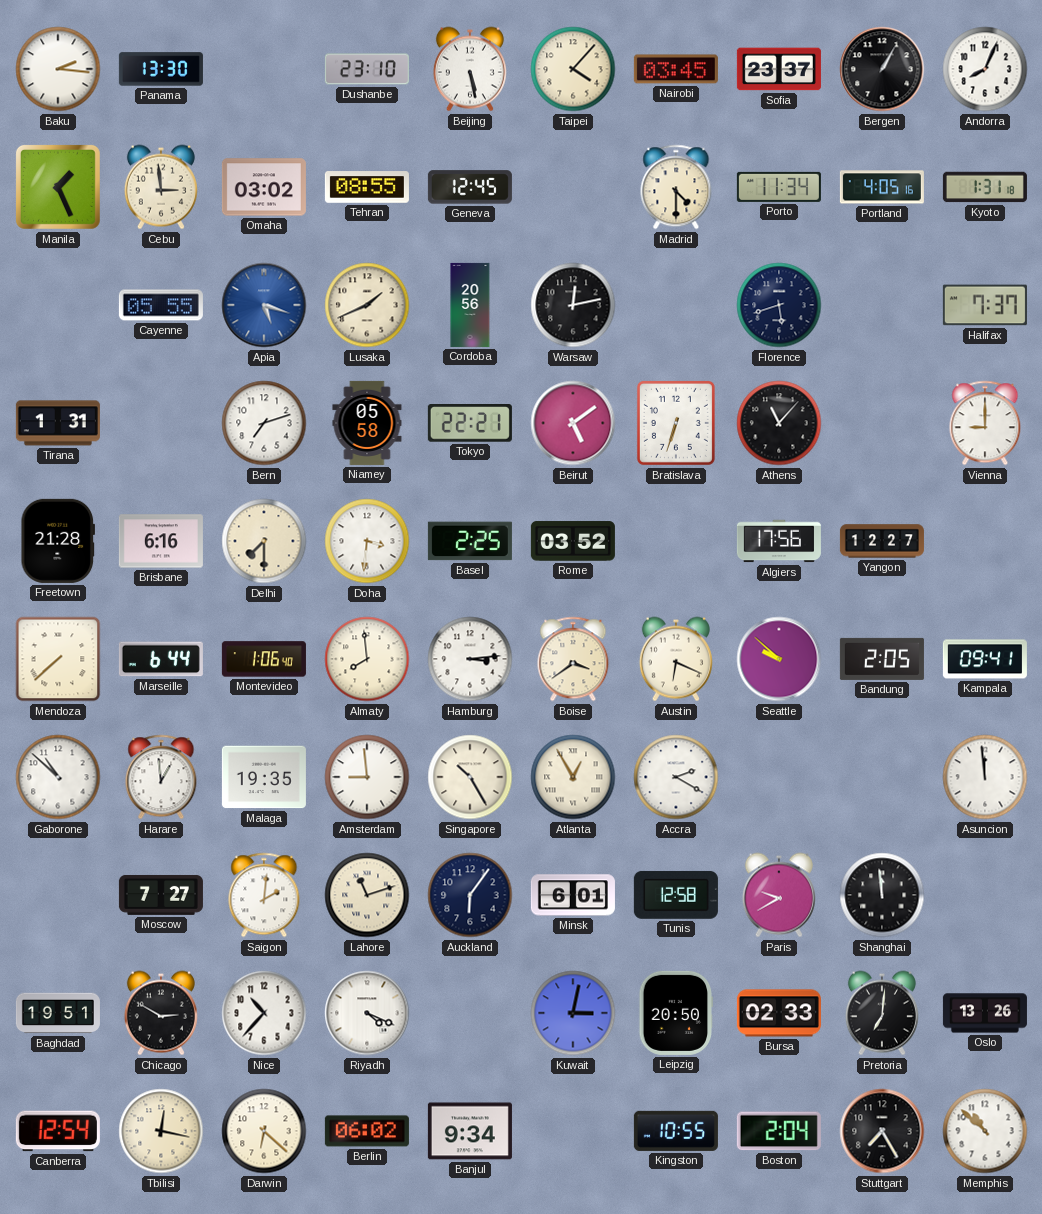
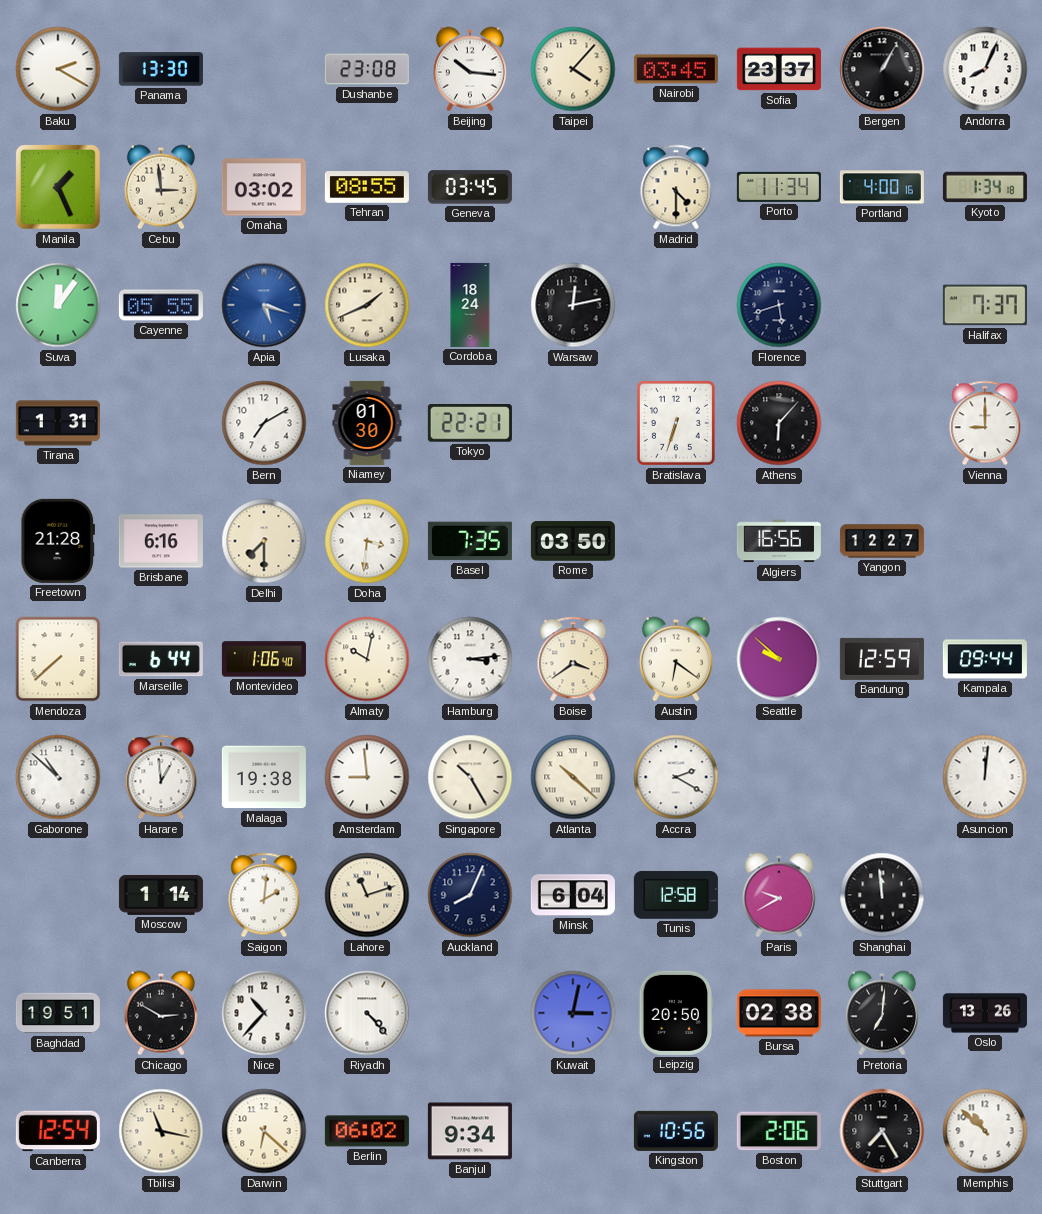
Baku: 2:16 -> 2:20 (58, 69)
Dushanbe: 23:10 -> 23:08 (367, 69)
Beijing: 5:28 -> 10:16 (470, 69)
Geneva: 12:45 -> 03:45 (470, 187)
Portland: 4:05 -> 4:00 (882, 187)
Kyoto: 1:31 -> 1:34 (985, 187)
Suva: none -> 12:06 (58, 305)
Cordoba: 20:56 -> 18:24 (470, 305)
Bern: 7:12 -> 7:10 (264, 423)
Niamey: 05:58 -> 01:30 (367, 423)
Beirut: 5:09 -> none (573, 423)
Athens: 11:07 -> 6:07 (779, 423)
Basel: 2:25 -> 7:35 (470, 541)
Rome: 03:52 -> 03:50 (573, 541)
Algiers: 17:56 -> 16:56 (779, 541)
Almaty: 7:59 -> 10:02 (367, 659)
Austin: 6:19 -> 6:21 (676, 659)
Bandung: 2:05 -> 12:59 (882, 659)
Kampala: 09:41 -> 09:44 (985, 659)
Malaga: 19:35 -> 19:38 (264, 777)
Atlanta: 12:55 -> 10:22 (573, 777)
Asuncion: 11:59 -> 12:01 (985, 777)
Moscow: 7:27 -> 1:14 (161, 895)
Auckland: 6:06 -> 8:04 (470, 895)
Minsk: 6:01 -> 6:04 (573, 895)
Riyadh: 4:19 -> 4:23 (367, 1013)
Bursa: 02:33 -> 02:38 (779, 1013)
Tbilisi: 12:17 -> 11:17 (161, 1131)
Kingston: 10:55 -> 10:56 (676, 1131)
Boston: 2:04 -> 2:06 (779, 1131)
